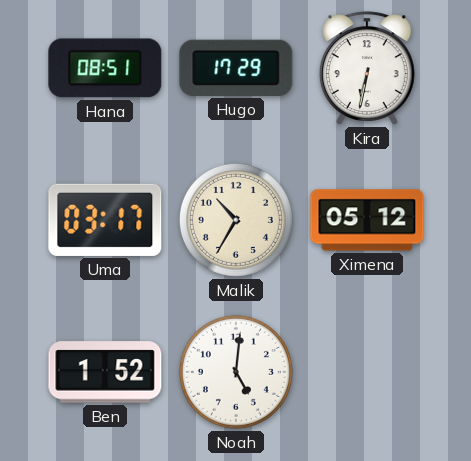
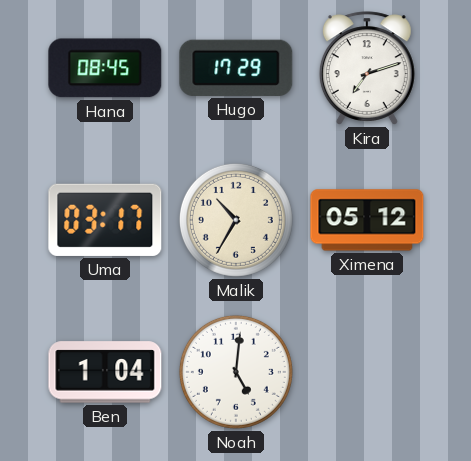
Hana: 08:51 -> 08:45 (105, 68)
Kira: 6:32 -> 7:12 (367, 68)
Ben: 1:52 -> 1:04 (105, 372)
